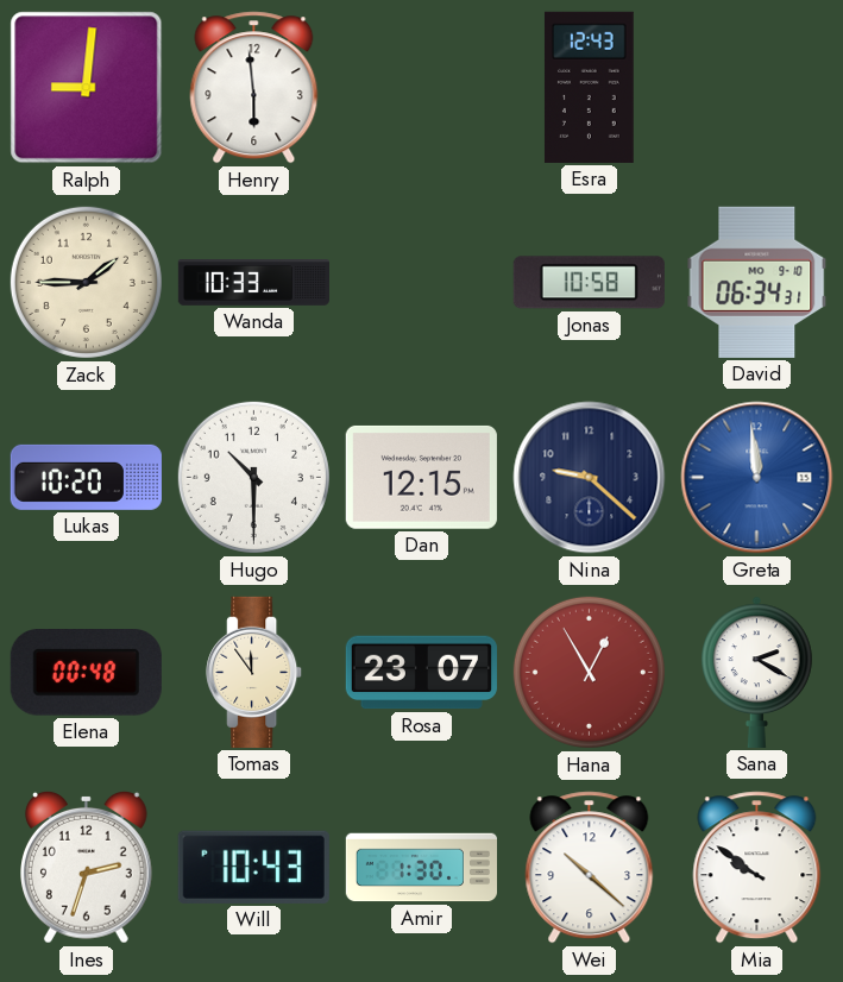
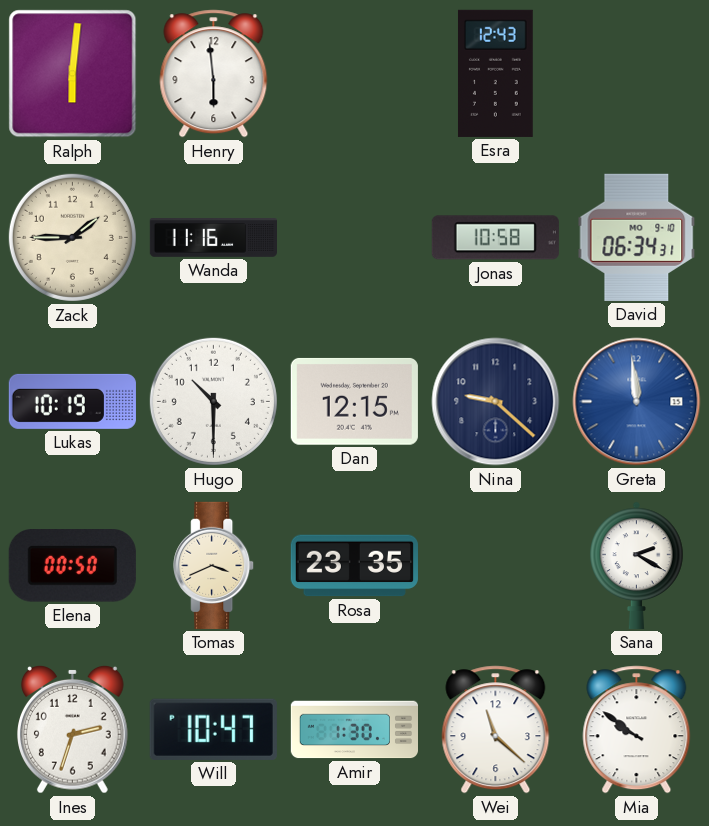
Ralph: 9:01 -> 6:01 (73, 74)
Wanda: 10:33 -> 11:16 (213, 238)
Lukas: 10:20 -> 10:19 (72, 401)
Elena: 00:48 -> 00:50 (72, 566)
Tomas: 11:54 -> 3:41 (214, 565)
Rosa: 23:07 -> 23:35 (354, 566)
Hana: 12:55 -> none (589, 672)
Will: 10:43 -> 10:47 (213, 729)
Wei: 10:22 -> 11:22 (496, 730)
